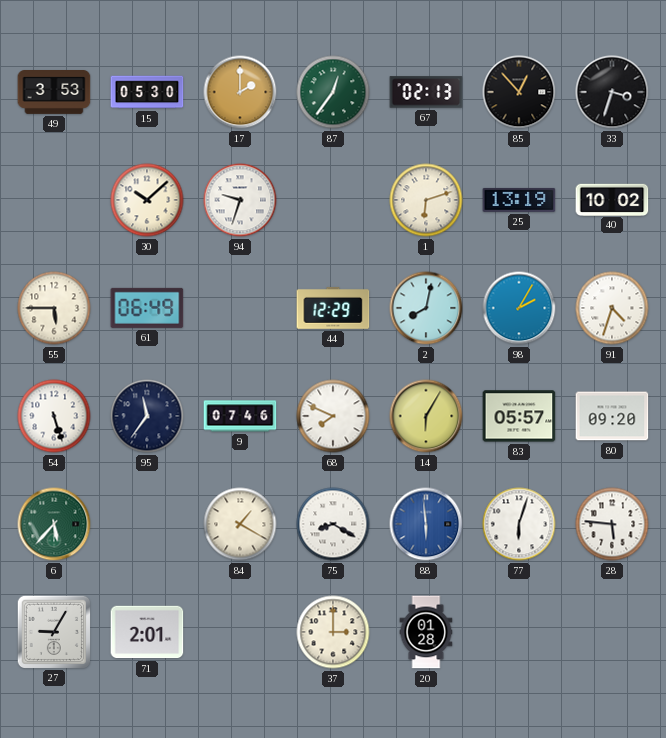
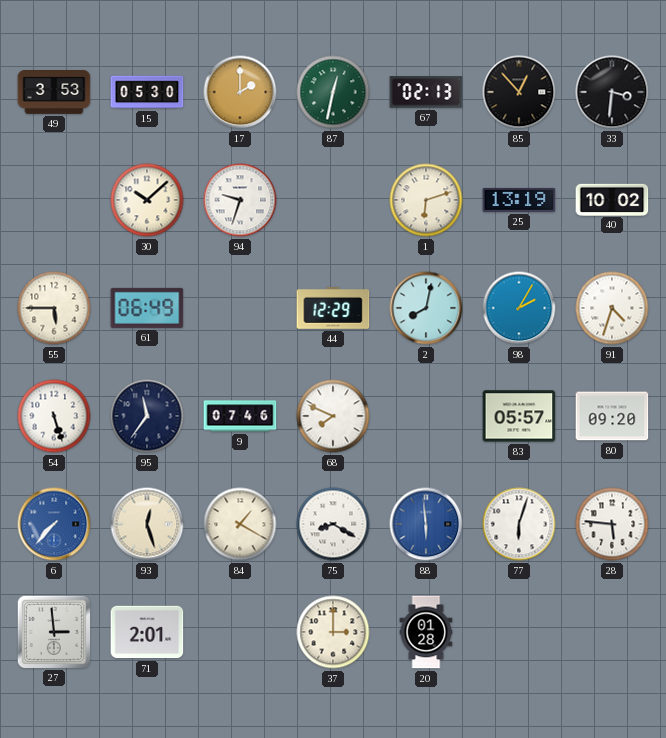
87: 12:36 -> 12:32 (333, 92)
33: 3:33 -> 3:31 (612, 92)
14: 6:05 -> none (426, 416)
6: 5:37 -> 7:37 (54, 524)
6 dial: green -> blue (54, 524)
93: none -> 12:27 (147, 524)
27: 9:05 -> 2:59 (53, 631)
